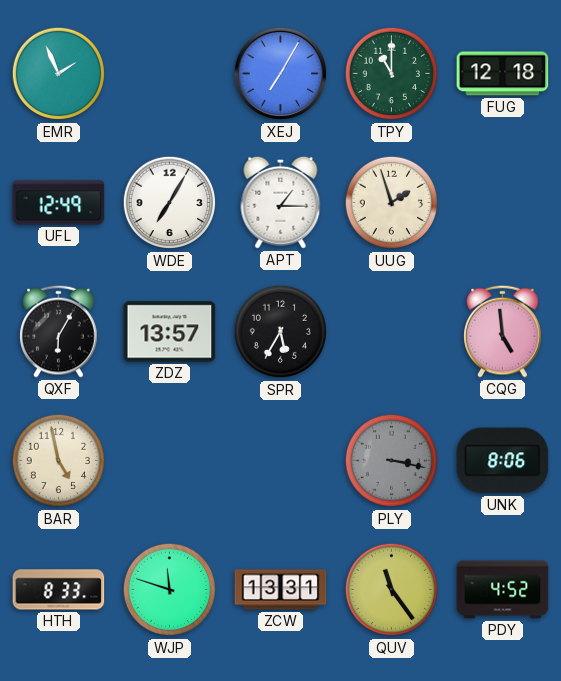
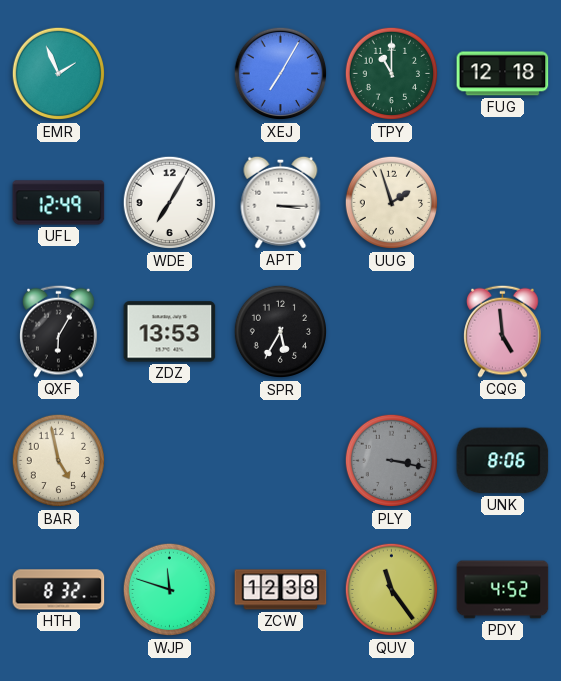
APT: 1:15 -> 3:15 (281, 202)
ZDZ: 13:57 -> 13:53 (170, 332)
HTH: 8:33 -> 8:32 (59, 590)
ZCW: 13:31 -> 12:38 (281, 590)
